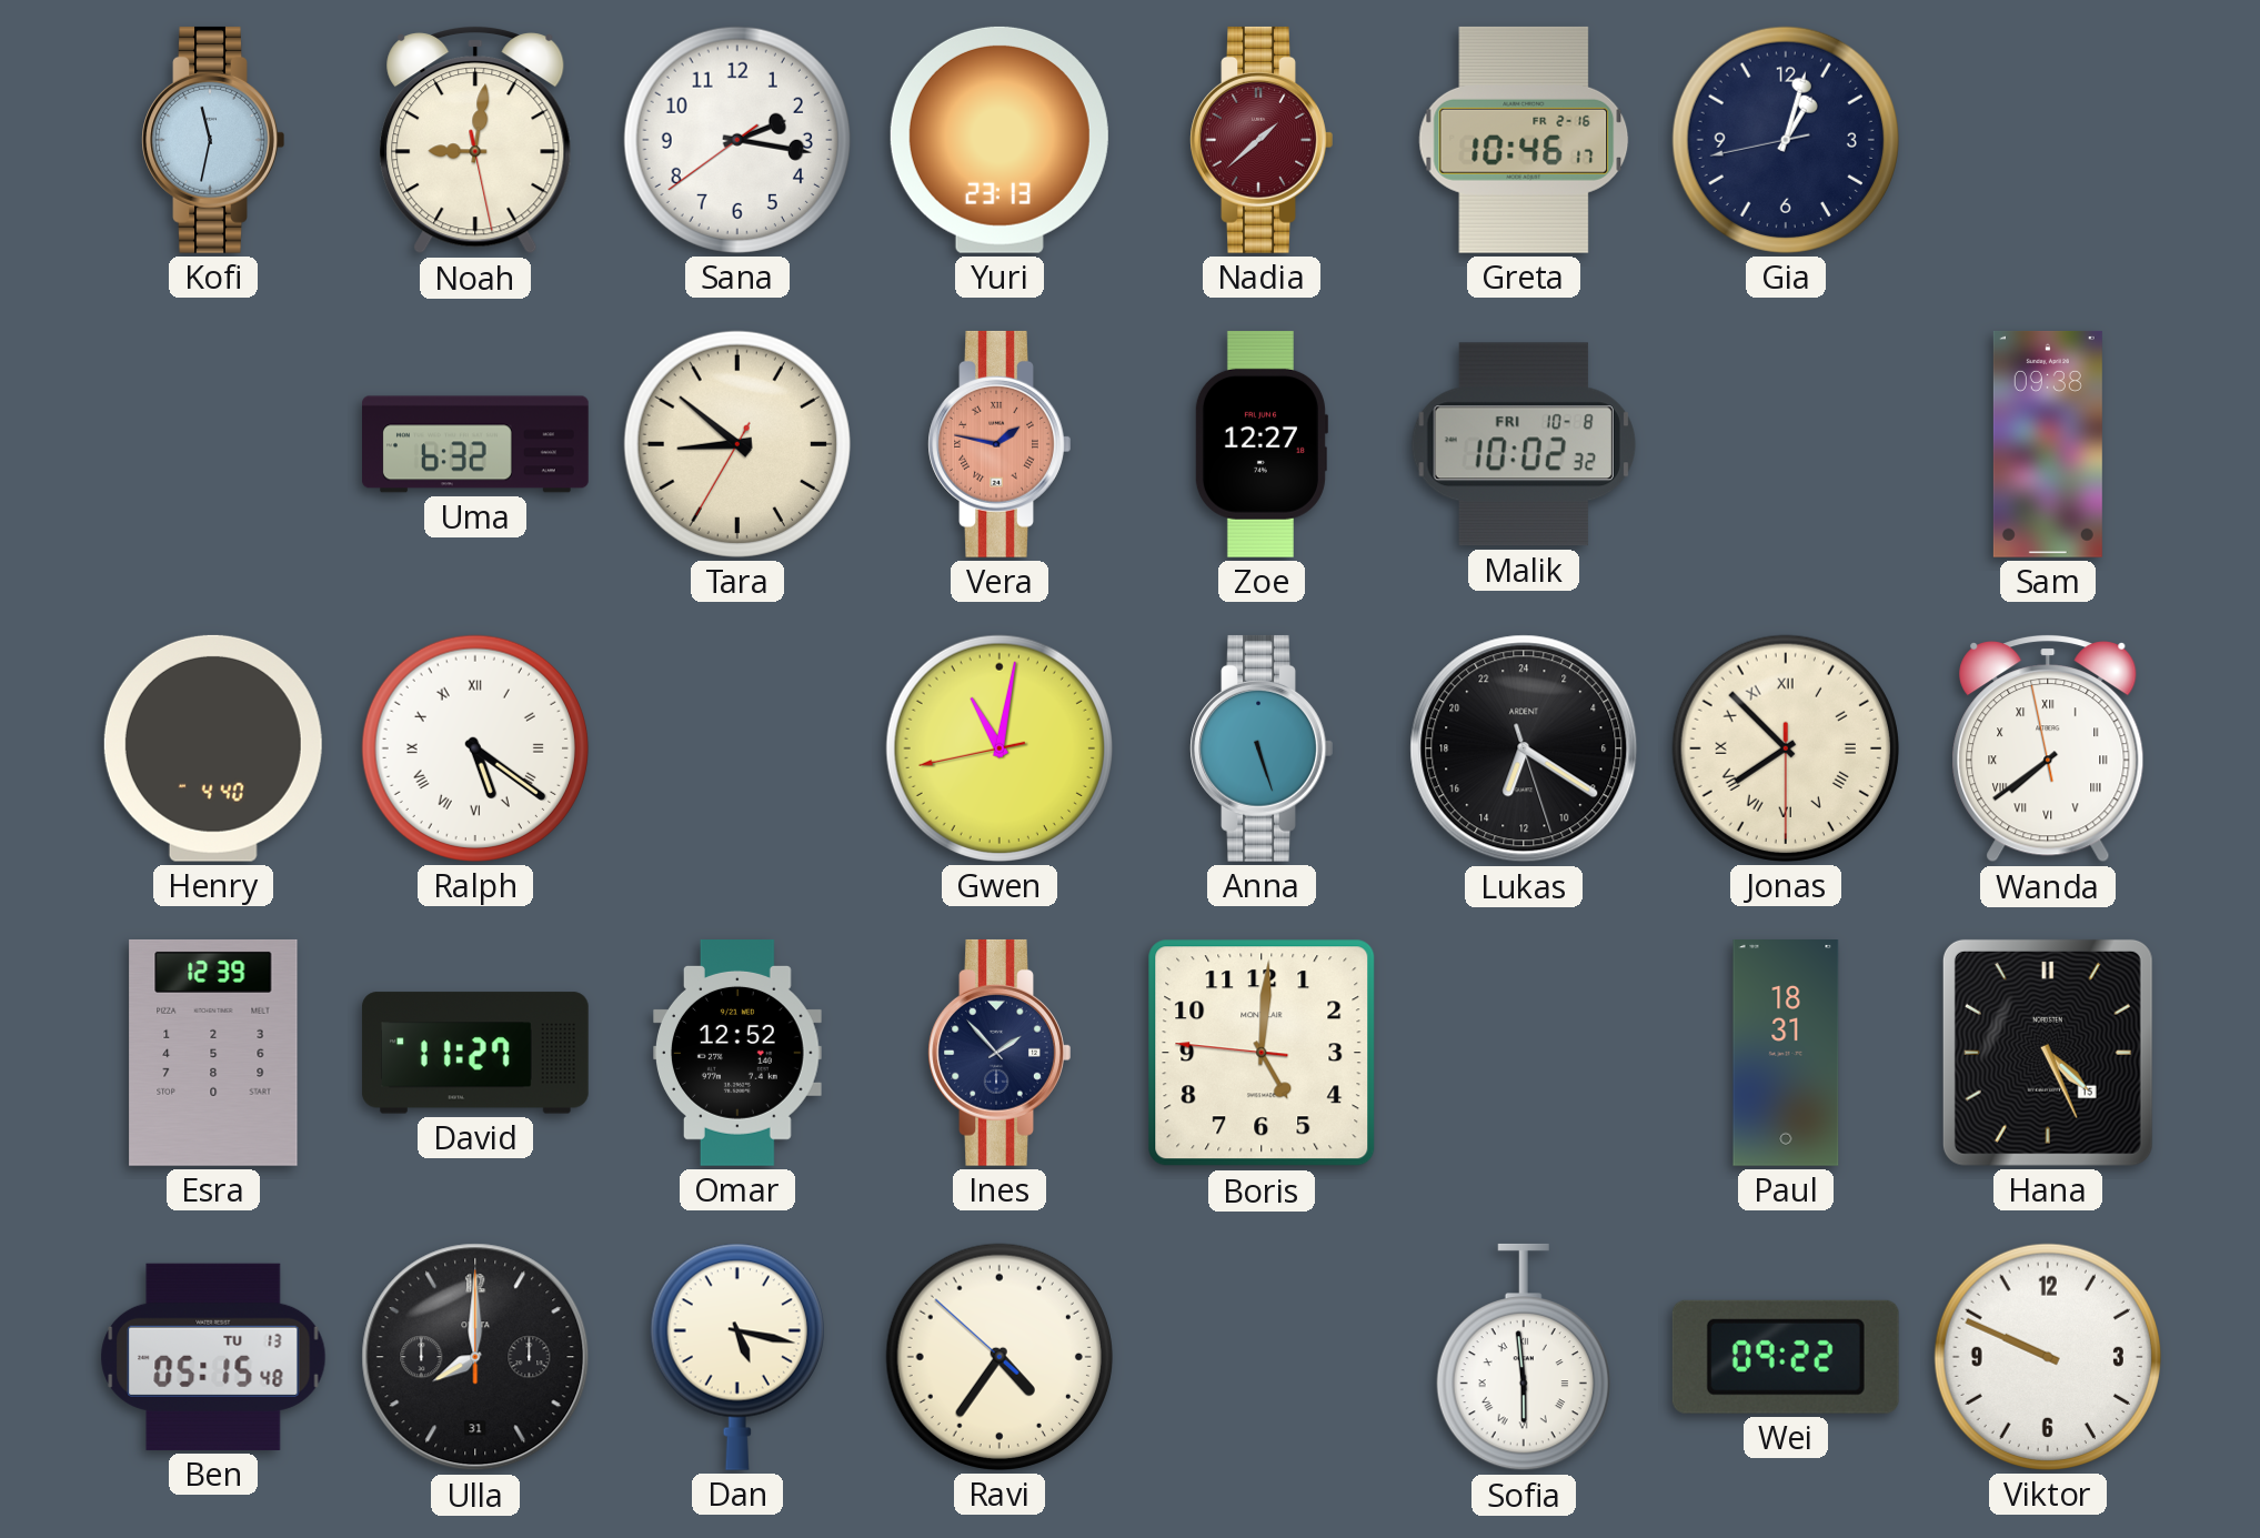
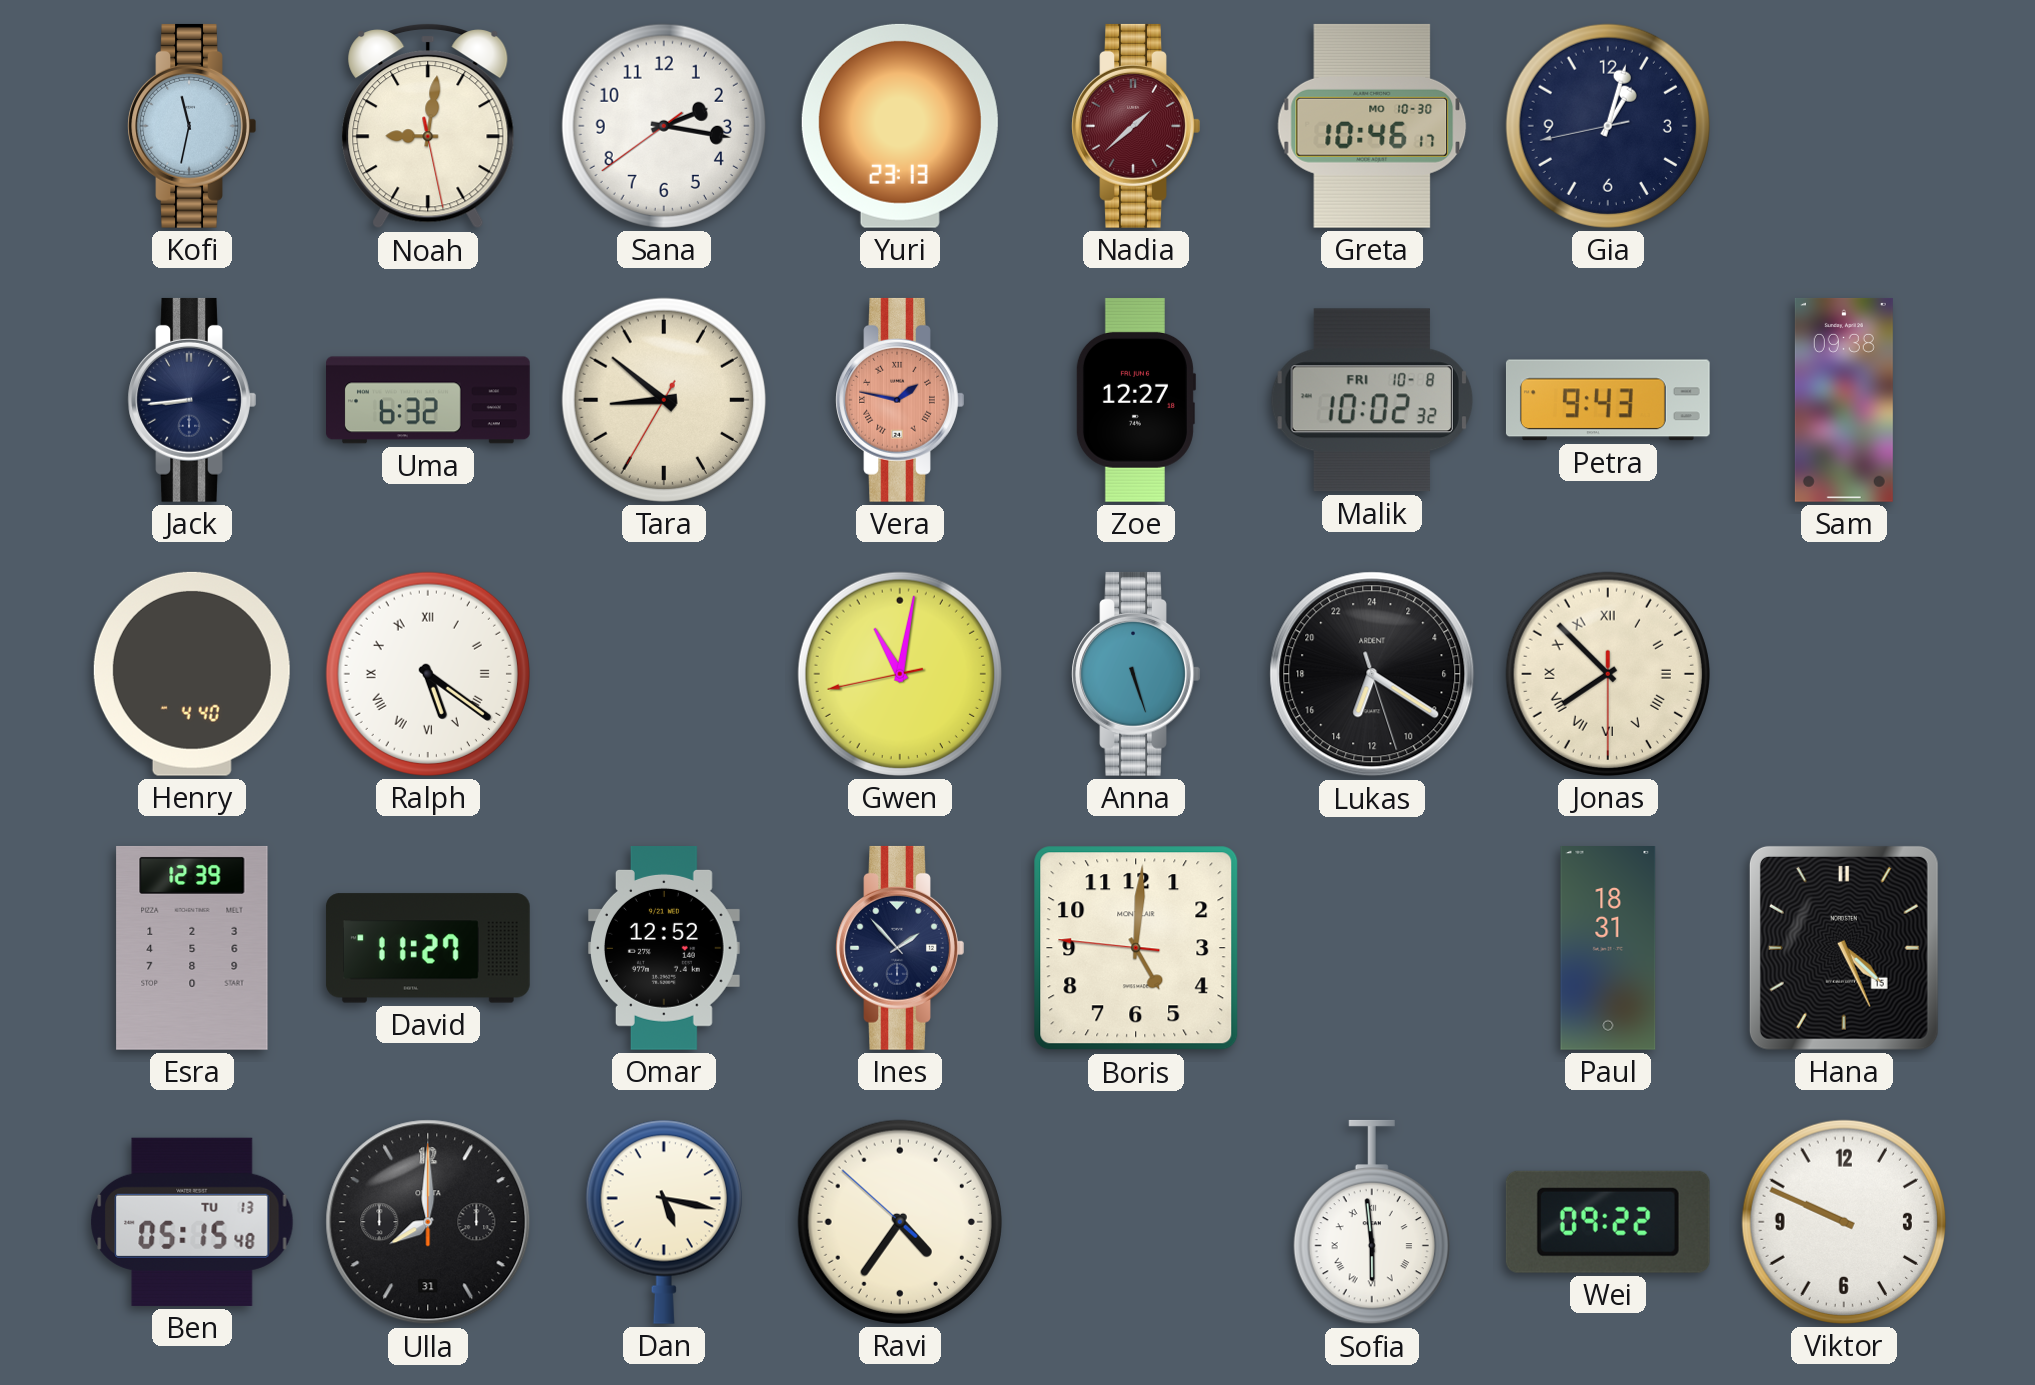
Greta date: FR 2-16 -> MO 10-30 (1372, 126)
Jack: none -> 8:44 (192, 400)
Petra: none -> 9:43 (1608, 400)
Wanda: 7:38 -> none (2048, 750)
